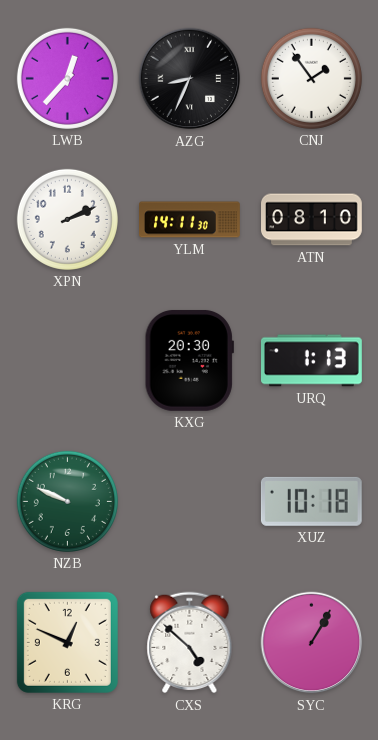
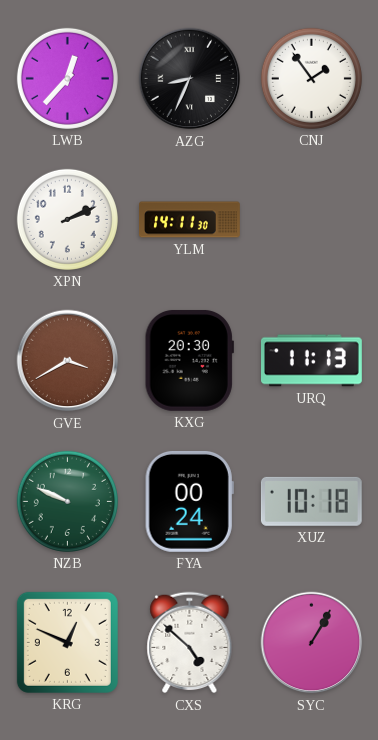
ATN: 08:10 -> none (312, 220)
GVE: none -> 3:40 (68, 361)
URQ: 1:13 -> 11:13 (312, 361)
FYA: none -> 00:24 (189, 501)
